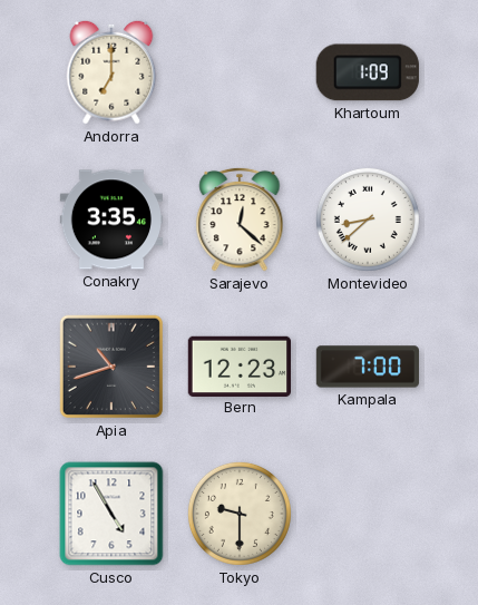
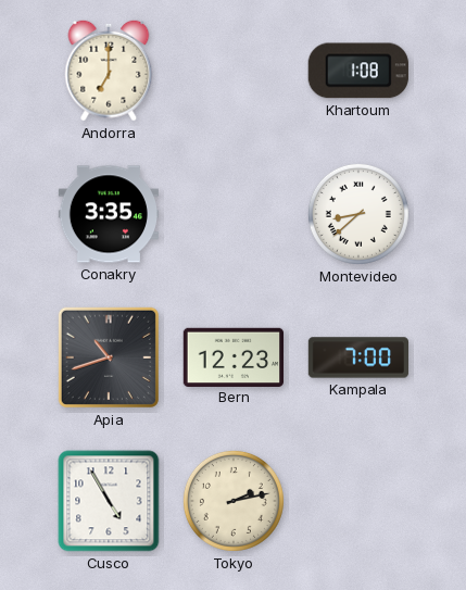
Khartoum: 1:09 -> 1:08 (358, 71)
Sarajevo: 12:22 -> none (240, 219)
Tokyo: 9:30 -> 2:13 (234, 501)
